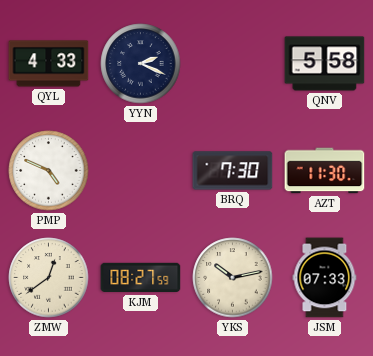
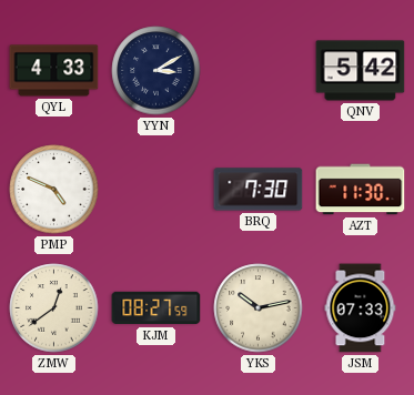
YYN: 2:19 -> 3:10 (156, 71)
QNV: 5:58 -> 5:42 (361, 71)
